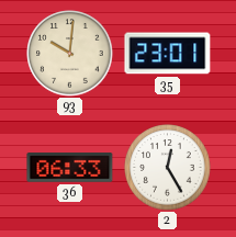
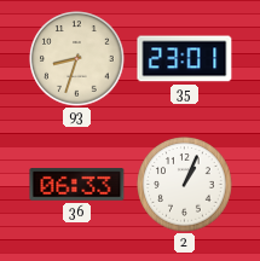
93: 10:01 -> 8:33 (77, 59)
2: 12:25 -> 1:04 (185, 185)
